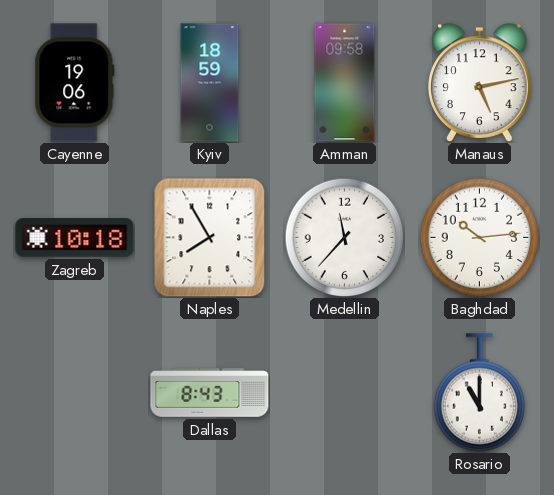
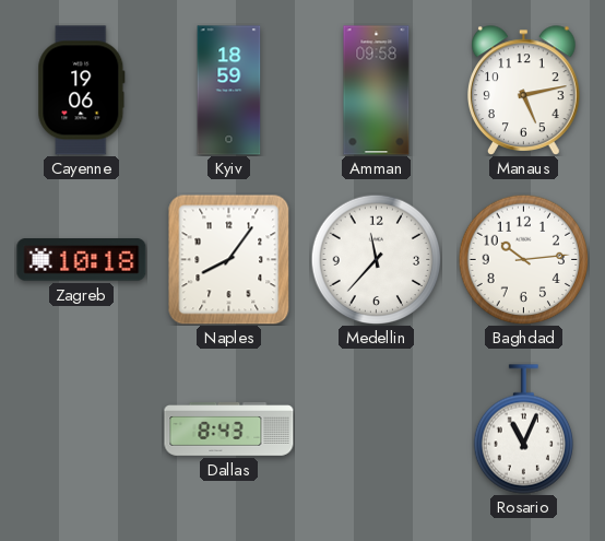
Naples: 7:55 -> 8:06 (229, 259)
Rosario: 11:00 -> 11:04 (523, 430)
